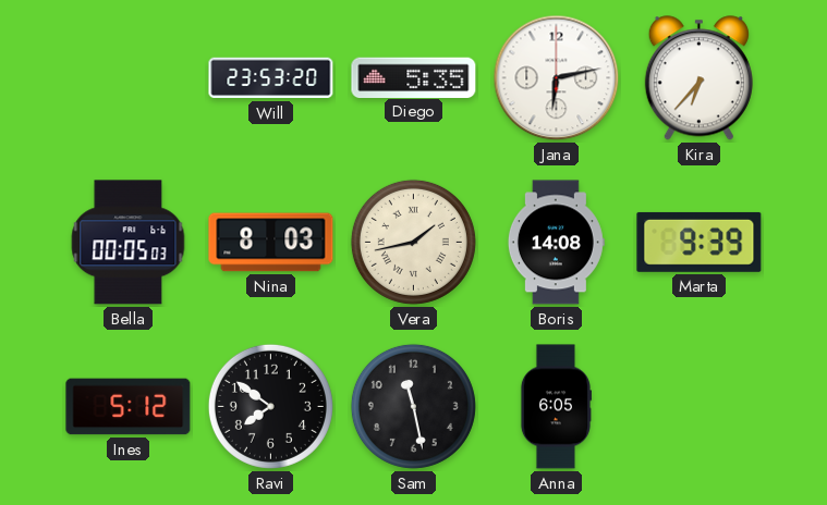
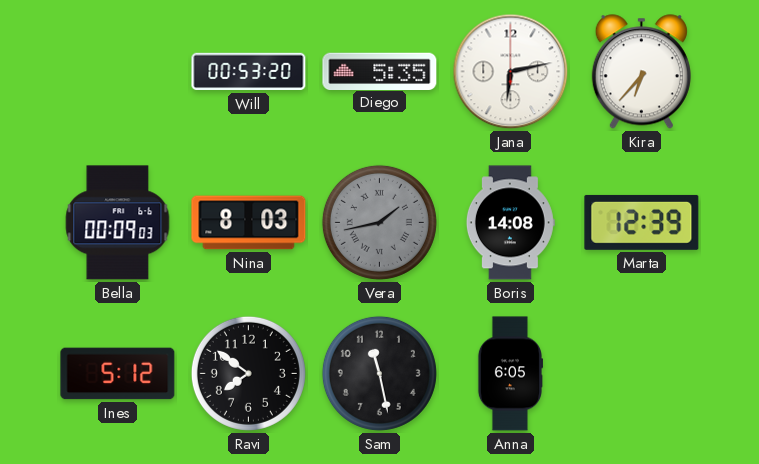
Will: 23:53 -> 00:53 (249, 72)
Bella: 00:05 -> 00:09 (118, 223)
Vera dial: cream -> grey (379, 222)
Marta: 9:39 -> 12:39 (642, 222)
